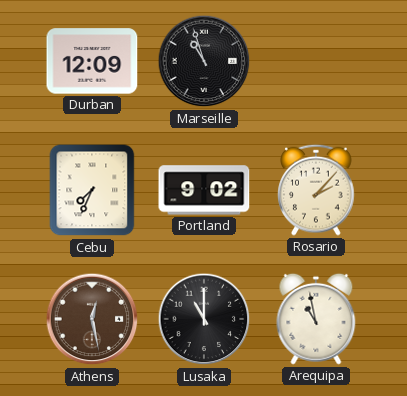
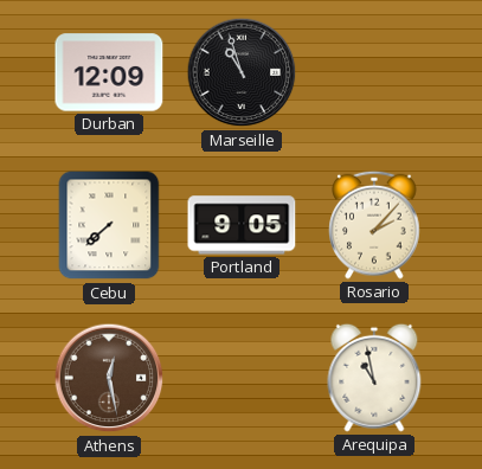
Cebu: 7:34 -> 7:38 (109, 225)
Portland: 9:02 -> 9:05 (242, 225)
Lusaka: 11:00 -> none (204, 319)
